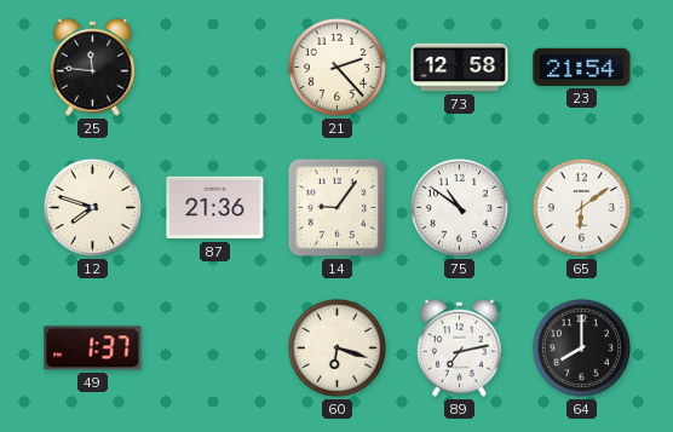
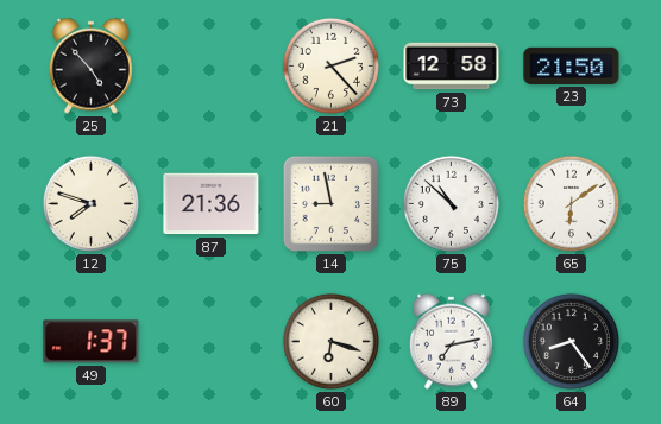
25: 11:46 -> 4:53 (90, 65)
23: 21:54 -> 21:50 (572, 65)
14: 9:06 -> 8:58 (330, 203)
75: 10:51 -> 10:52 (451, 203)
64: 8:00 -> 8:24 (571, 341)
